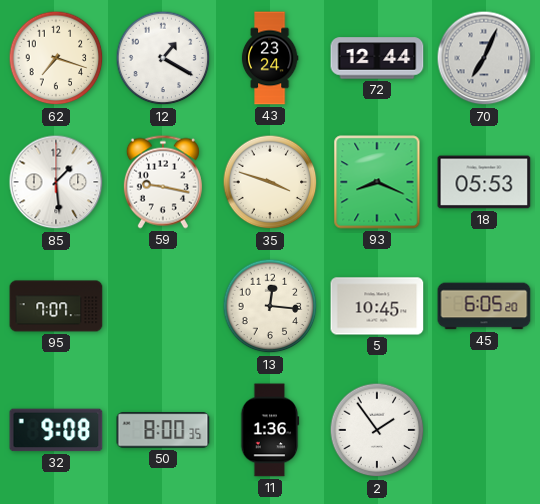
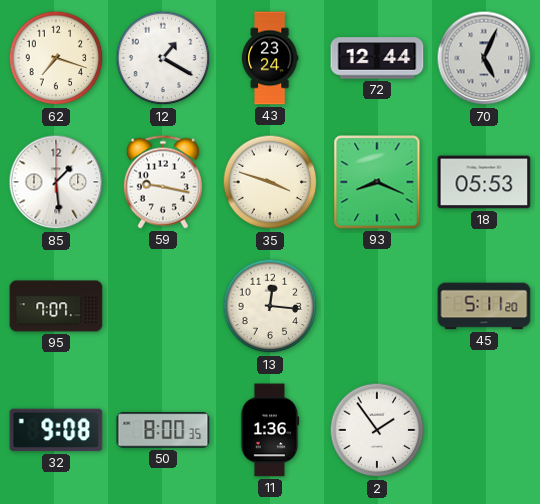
70: 7:04 -> 5:04 (484, 58)
5: 10:45 -> none (377, 306)
45: 6:05 -> 5:11 (484, 306)
